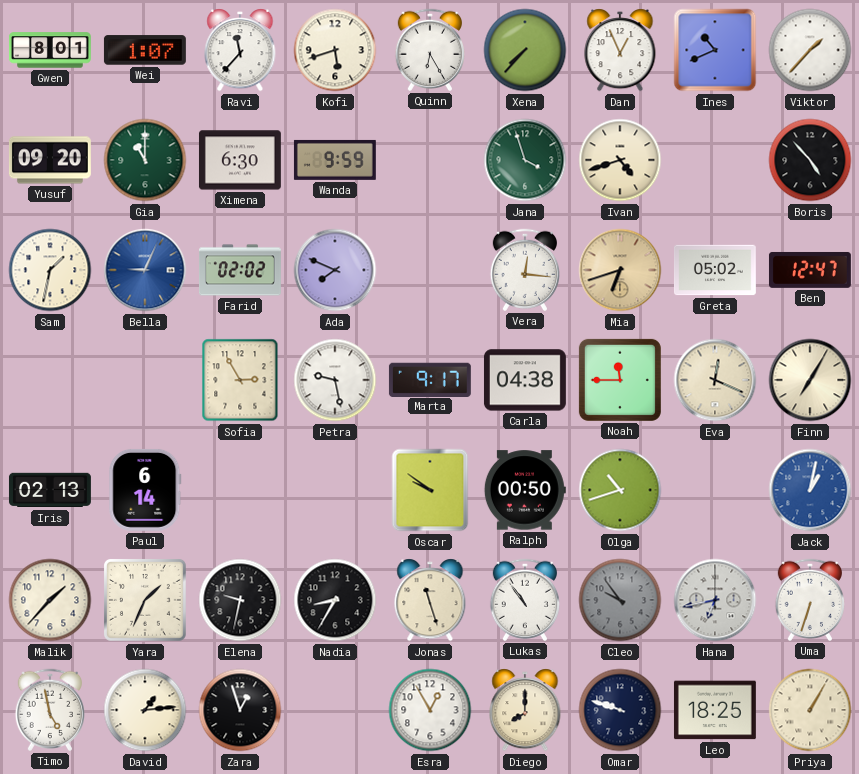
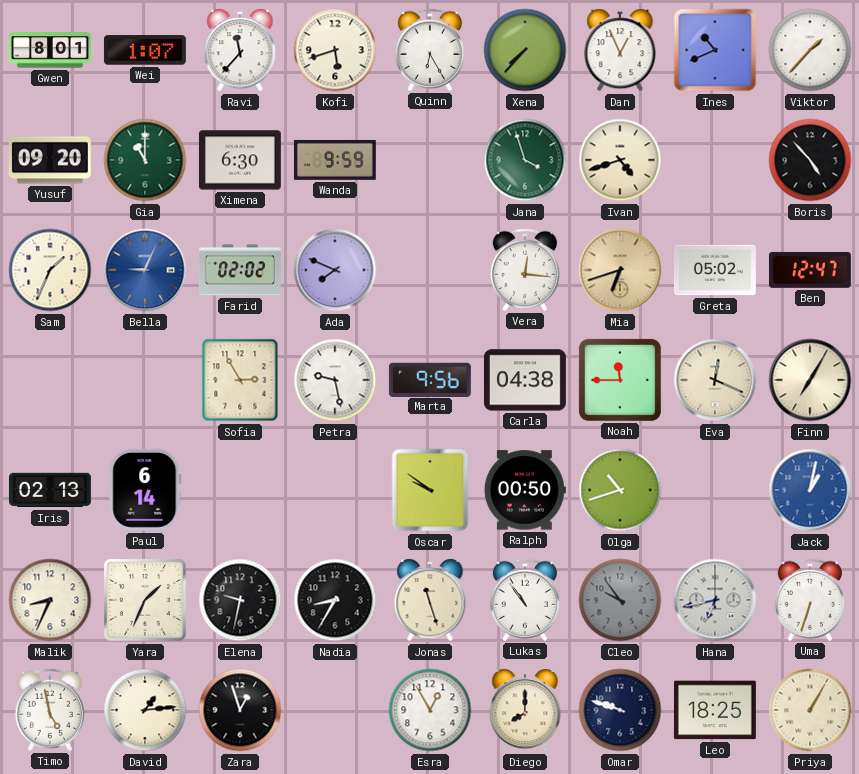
Sam: 1:32 -> 1:34 (50, 270)
Marta: 9:17 -> 9:56 (430, 379)
Malik: 1:37 -> 8:34 (50, 600)
